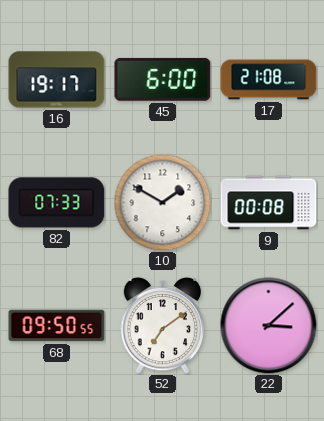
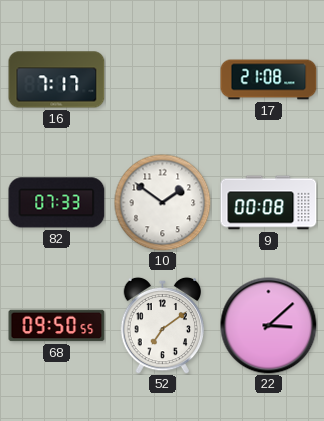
16: 19:17 -> 7:17 (57, 80)
45: 6:00 -> none (163, 79)
10: 1:50 -> 1:51 (162, 202)
